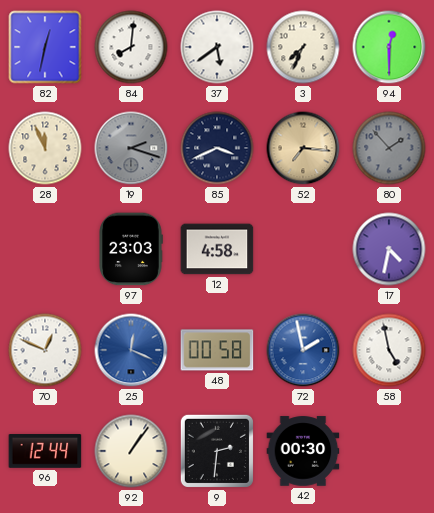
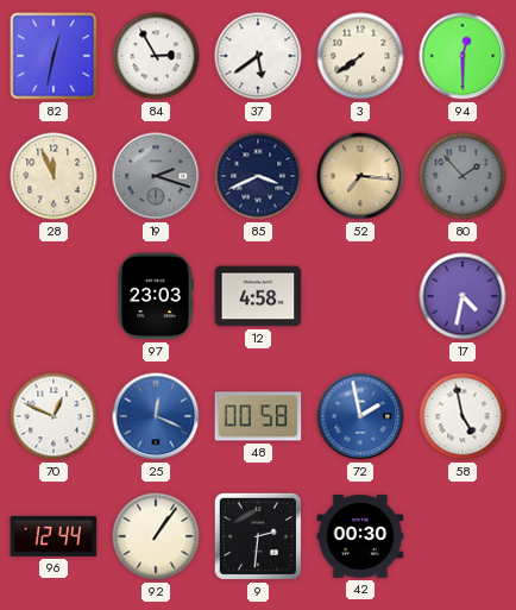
84: 8:01 -> 2:55 (156, 56)
3: 7:34 -> 7:39 (360, 56)
